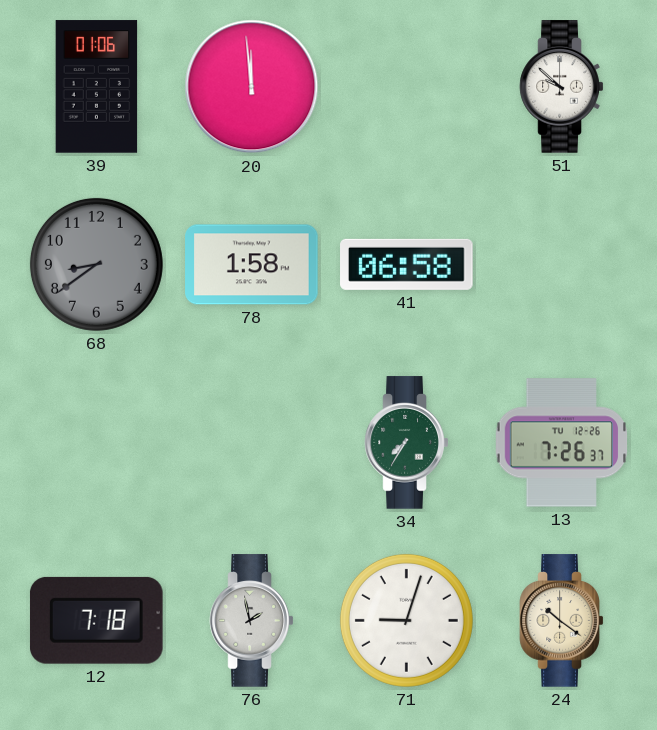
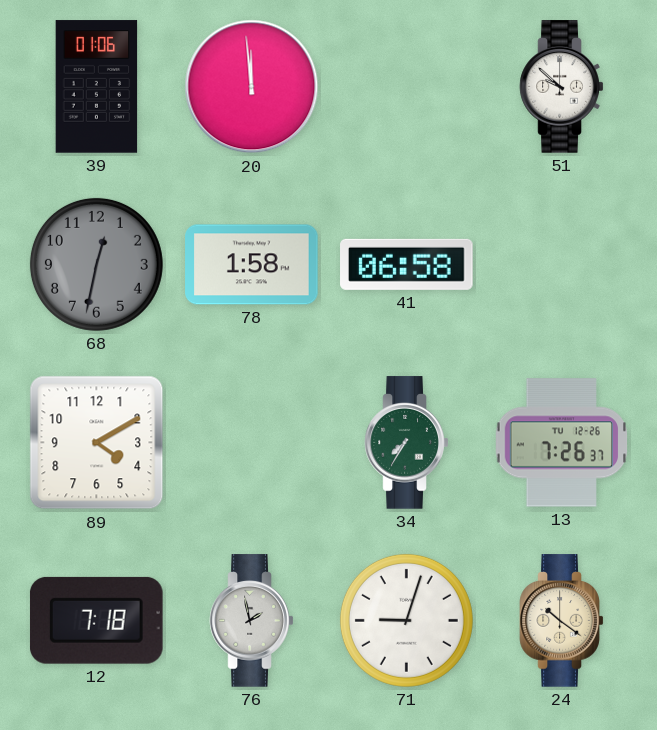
68: 8:39 -> 12:32 (96, 264)
89: none -> 4:10 (97, 443)
